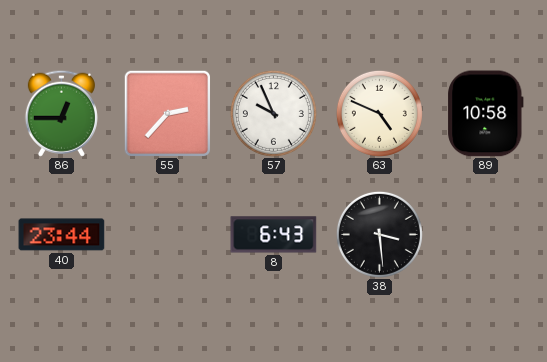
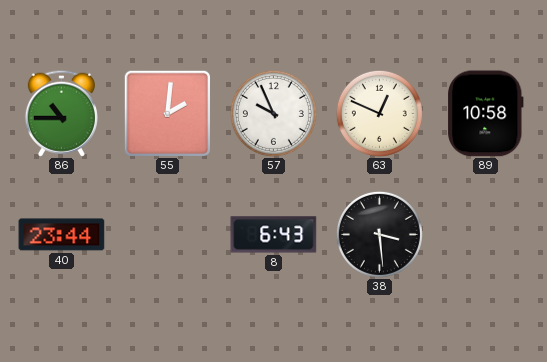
86: 12:45 -> 10:45 (61, 113)
55: 2:37 -> 2:01 (167, 113)
63: 4:49 -> 12:49 (379, 113)
